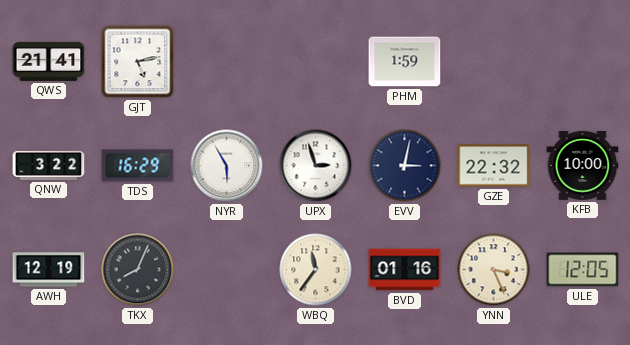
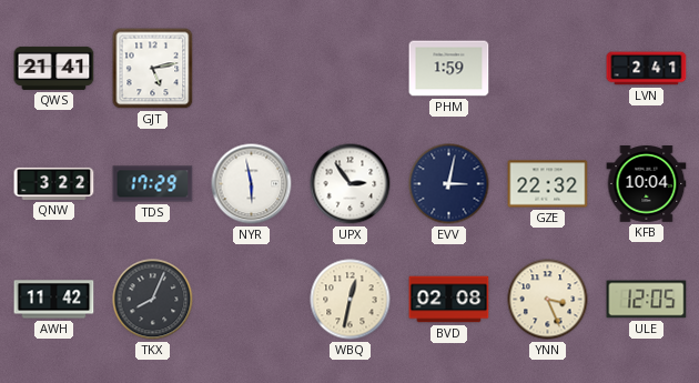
LVN: none -> 2:41 (647, 69)
TDS: 16:29 -> 17:29 (153, 184)
NYR: 5:55 -> 5:58 (252, 184)
UPX: 2:57 -> 2:54 (351, 184)
KFB: 10:00 -> 10:04 (647, 184)
AWH: 12:19 -> 11:42 (54, 300)
WBQ: 11:36 -> 12:32 (351, 300)
BVD: 01:16 -> 02:08 (449, 300)
